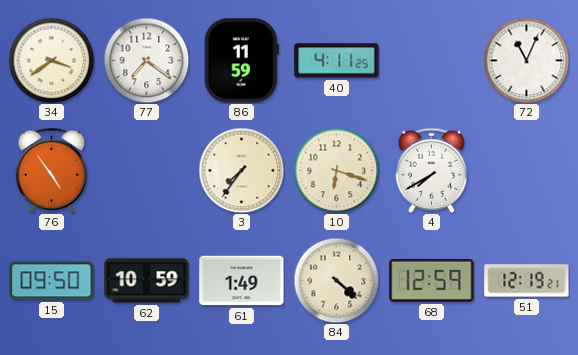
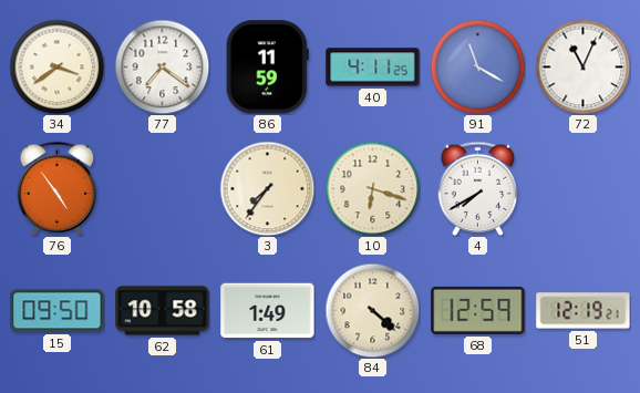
91: none -> 11:20 (477, 66)
62: 10:59 -> 10:58 (163, 311)
